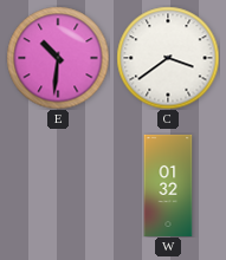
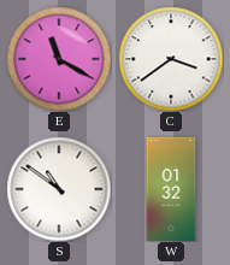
E: 10:31 -> 11:20 (59, 59)
S: none -> 10:51 (59, 189)
